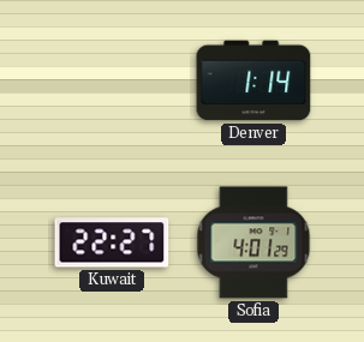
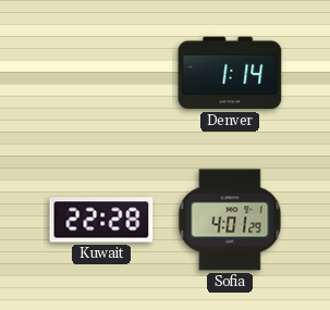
Kuwait: 22:27 -> 22:28 (101, 220)
